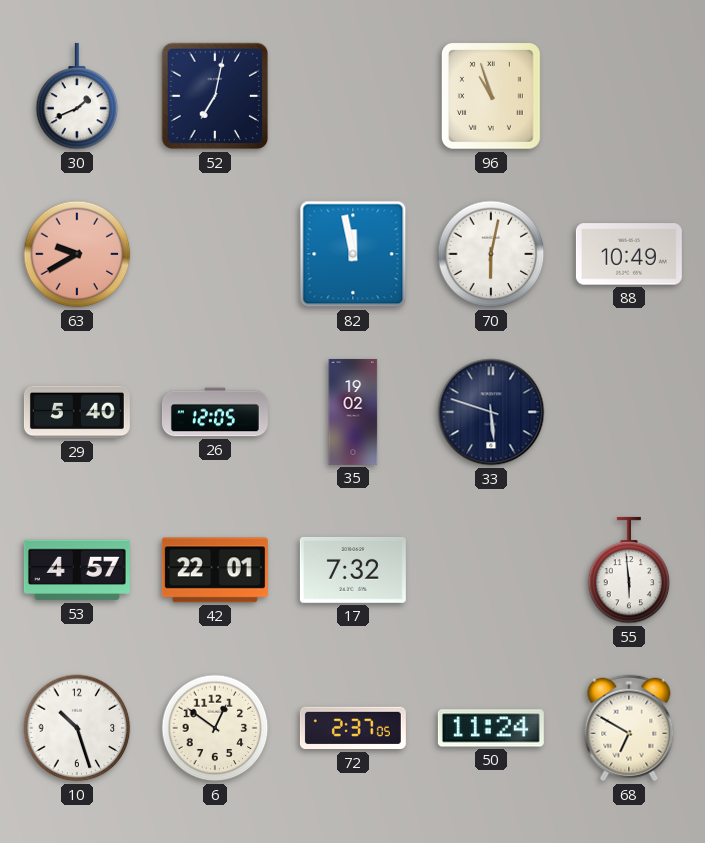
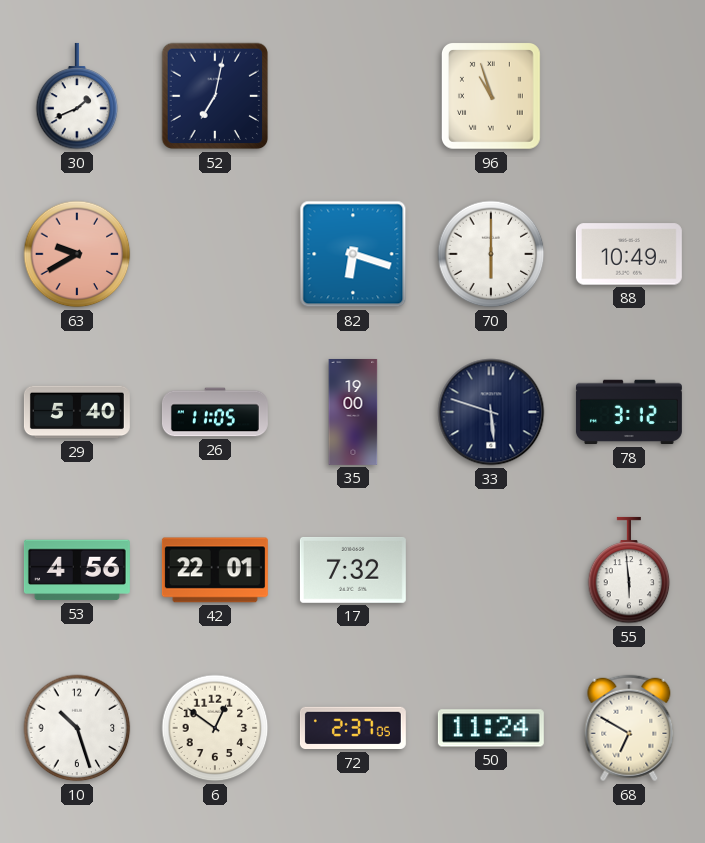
82: 11:58 -> 6:18 (353, 254)
70: 6:02 -> 6:00 (491, 254)
26: 12:05 -> 11:05 (215, 412)
35: 19:02 -> 19:00 (353, 412)
78: none -> 3:12 (629, 412)
53: 4:57 -> 4:56 (77, 570)
